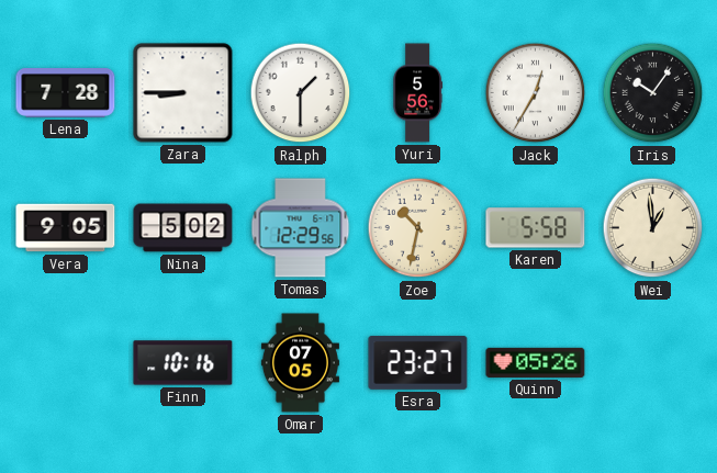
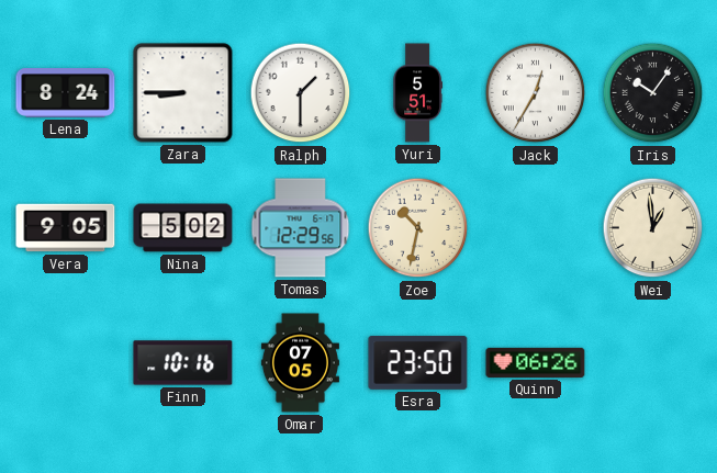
Lena: 7:28 -> 8:24 (66, 93)
Yuri: 5:56 -> 5:51 (417, 93)
Karen: 5:58 -> none (536, 228)
Esra: 23:27 -> 23:50 (418, 362)
Quinn: 05:26 -> 06:26 (536, 362)
